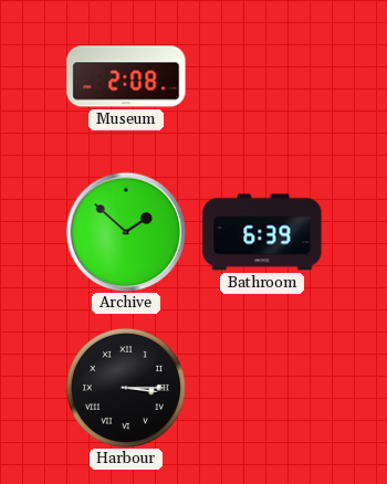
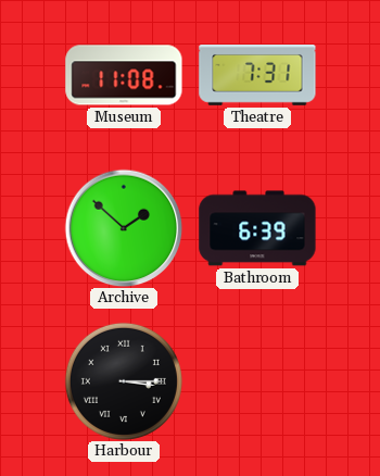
Museum: 2:08 -> 11:08 (124, 75)
Theatre: none -> 7:31 (257, 76)
